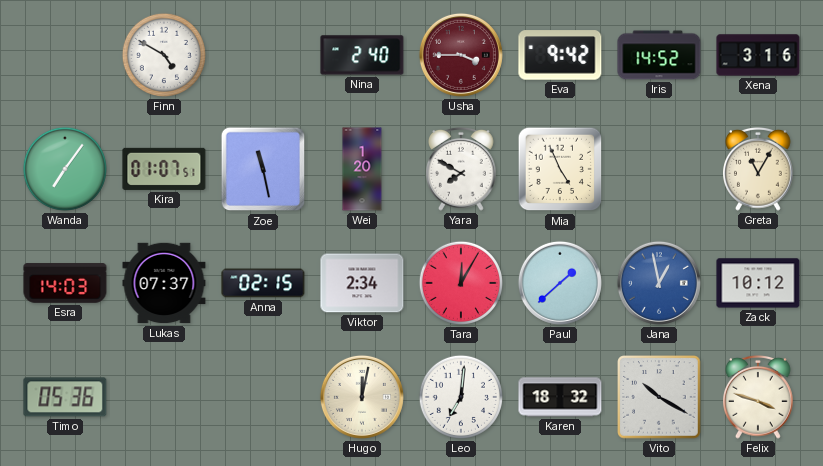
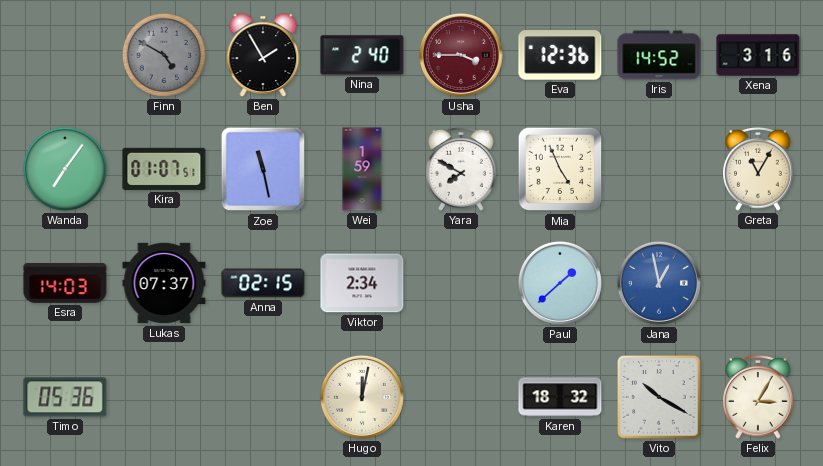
Finn dial: white -> grey (164, 55)
Ben: none -> 1:55 (263, 55)
Eva: 9:42 -> 12:36 (560, 55)
Wei: 1:20 -> 1:59 (362, 169)
Tara: 12:05 -> none (461, 283)
Zack: 10:12 -> none (758, 283)
Leo: 7:01 -> none (461, 397)
Felix: 3:48 -> 3:05 (759, 397)
